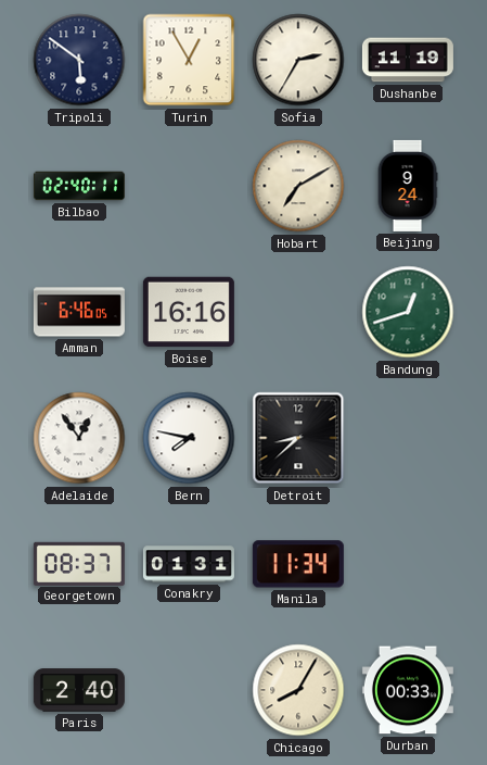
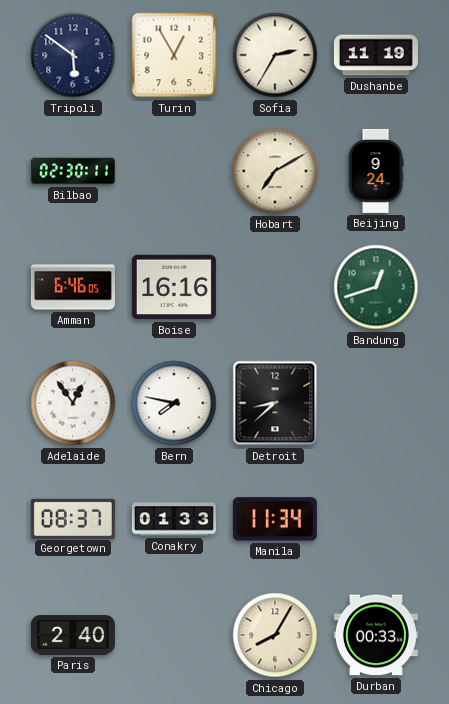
Bilbao: 02:40 -> 02:30 (73, 171)
Conakry: 01:31 -> 01:33 (174, 519)
